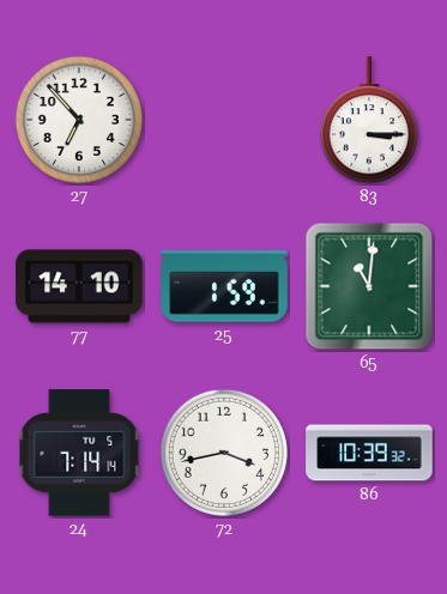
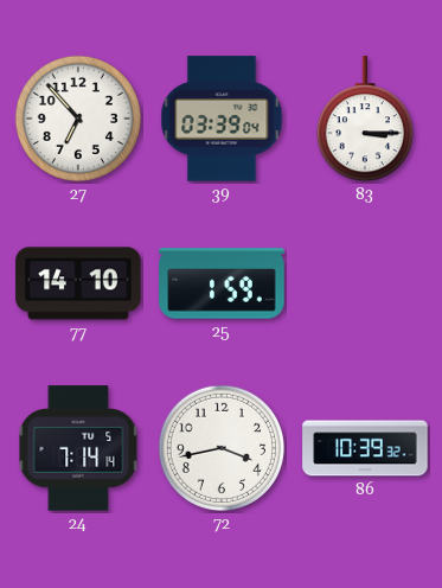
39: none -> 03:39 (222, 119)
65: 11:01 -> none (369, 286)
